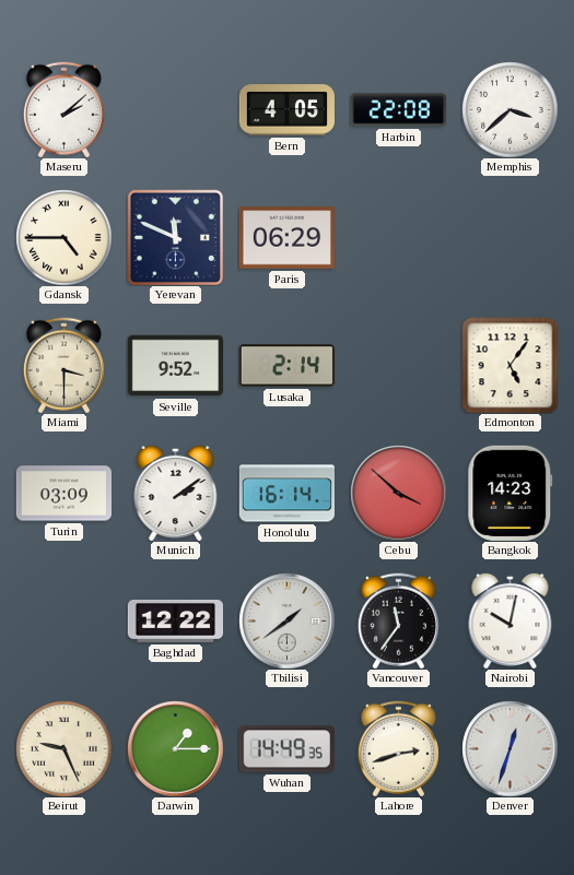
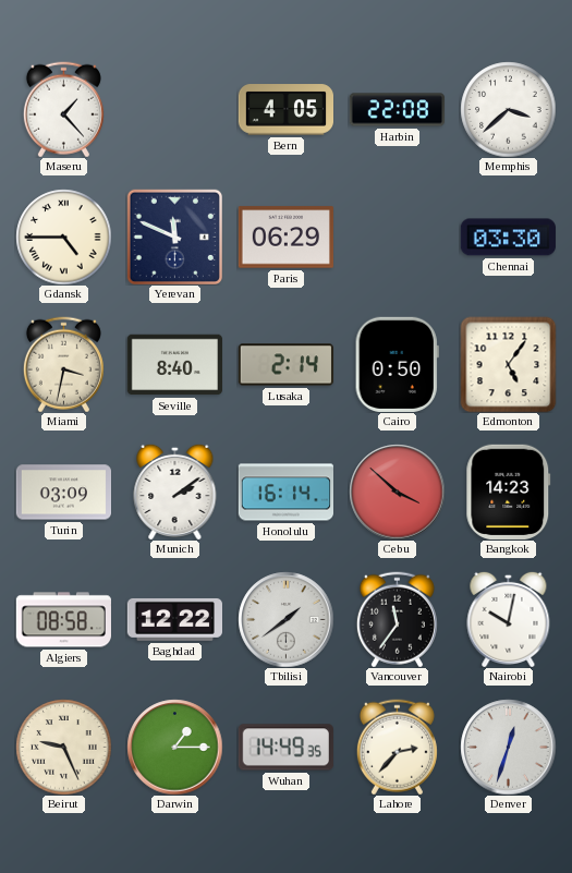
Maseru: 2:08 -> 1:23 (63, 109)
Chennai: none -> 03:30 (508, 238)
Miami: 3:30 -> 3:32 (63, 364)
Seville: 9:52 -> 8:40 (174, 365)
Cairo: none -> 0:50 (397, 364)
Algiers: none -> 08:58 (63, 620)
Lahore: 2:42 -> 2:37 (397, 747)
